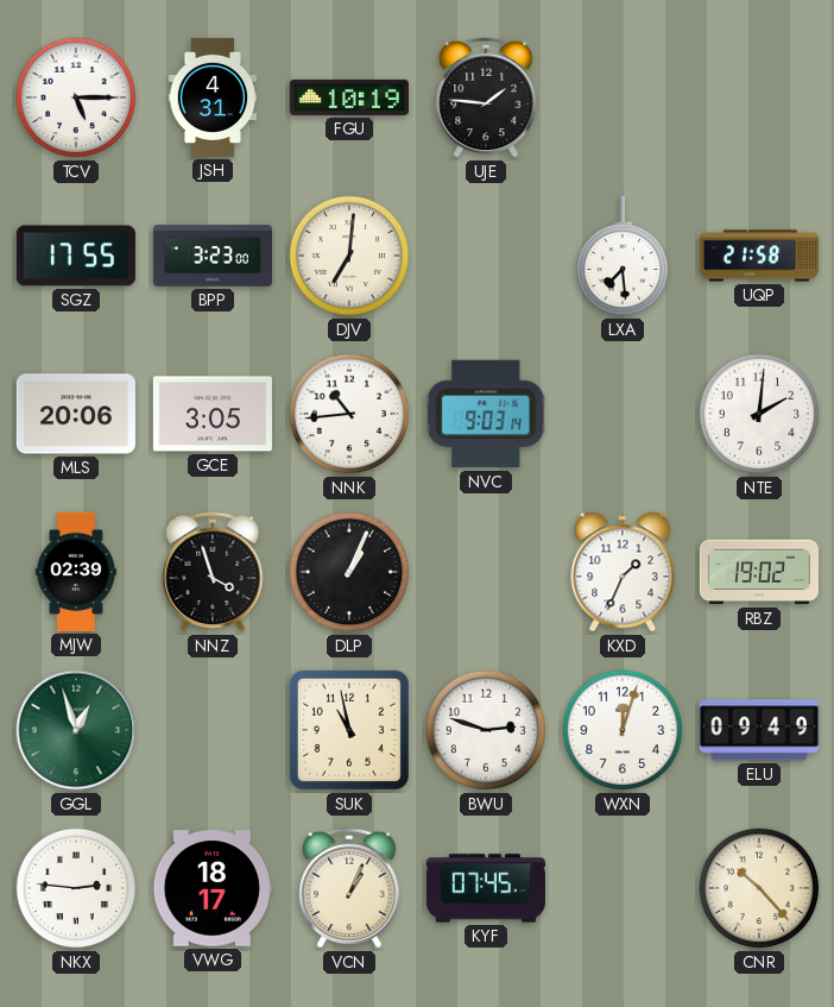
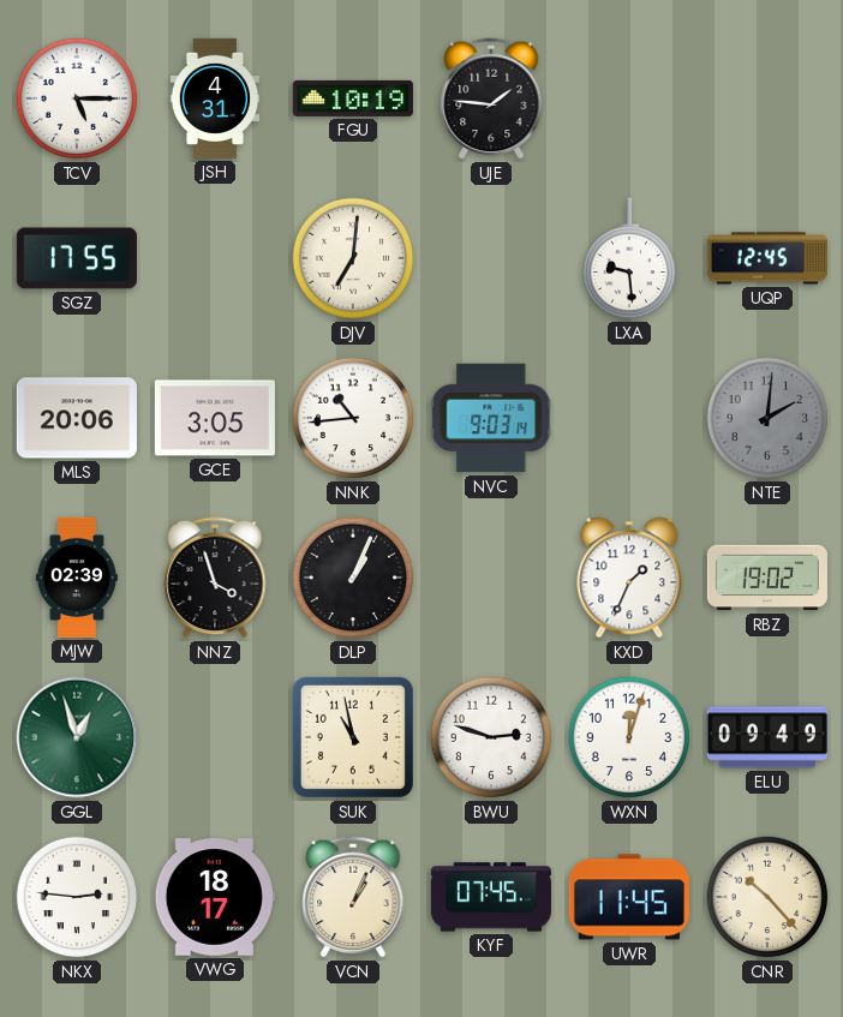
BPP: 3:23 -> none (213, 256)
LXA: 7:29 -> 9:29 (629, 258)
UQP: 21:58 -> 12:45 (767, 258)
NTE dial: white -> grey (767, 418)
UWR: none -> 11:45 (629, 897)
